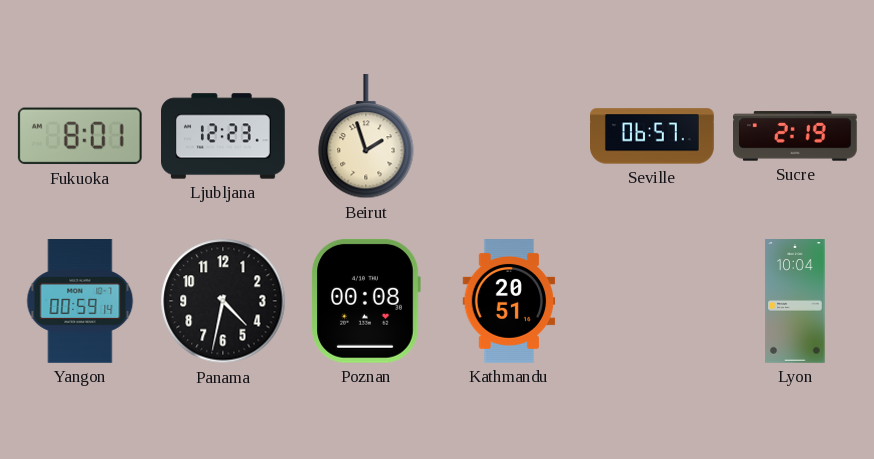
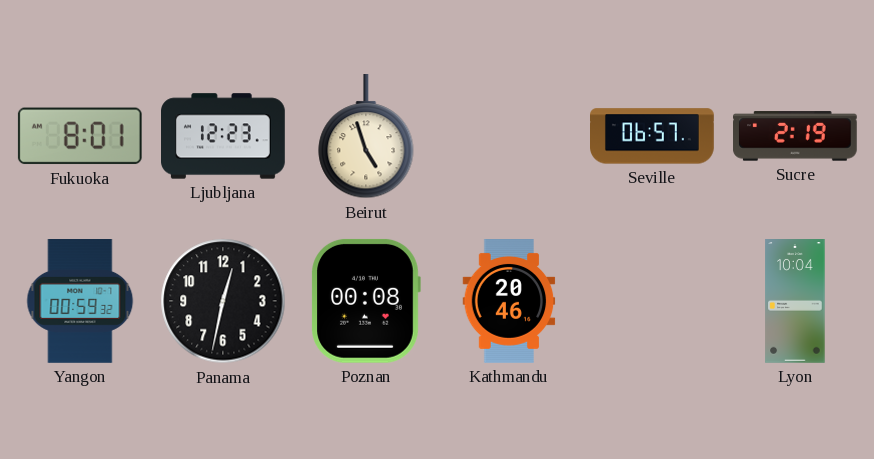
Beirut: 1:57 -> 4:57 (366, 136)
Yangon: 00:59:14 -> 00:59:32 (80, 302)
Panama: 4:32 -> 12:32 (223, 301)
Kathmandu: 20:51 -> 20:46 (509, 302)
